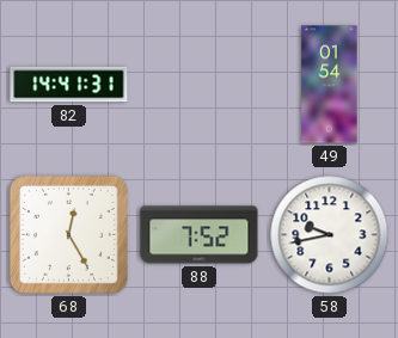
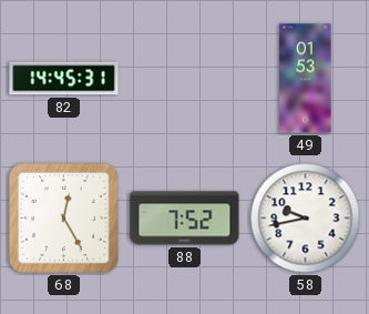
82: 14:41 -> 14:45 (64, 79)
49: 01:54 -> 01:53 (306, 79)
